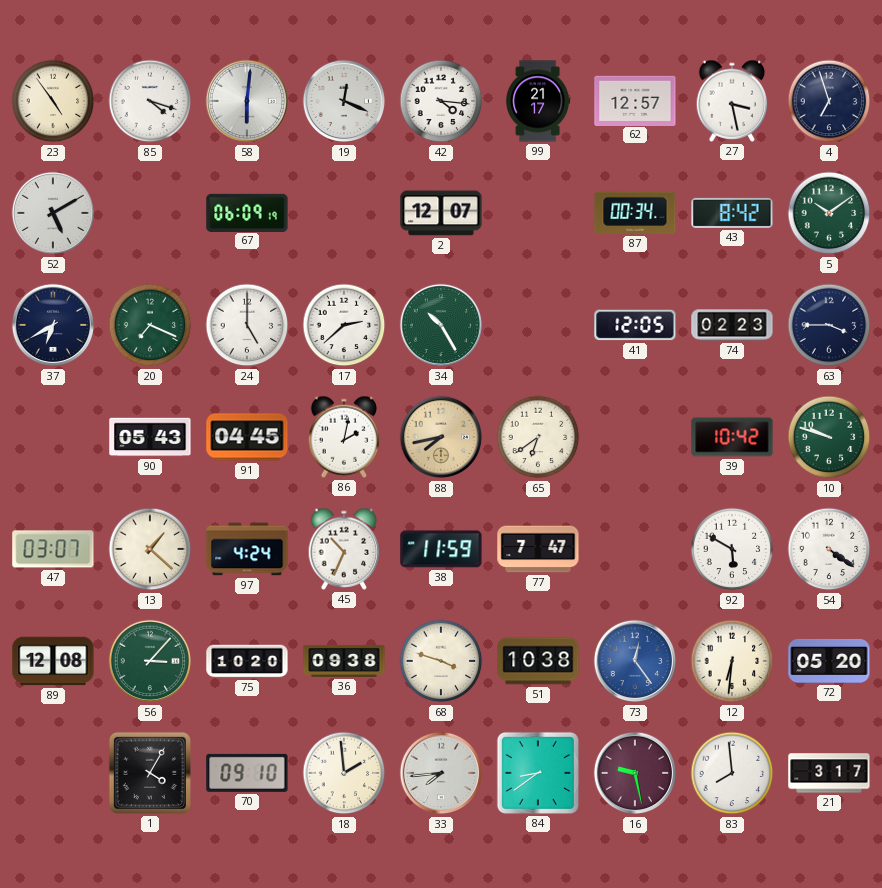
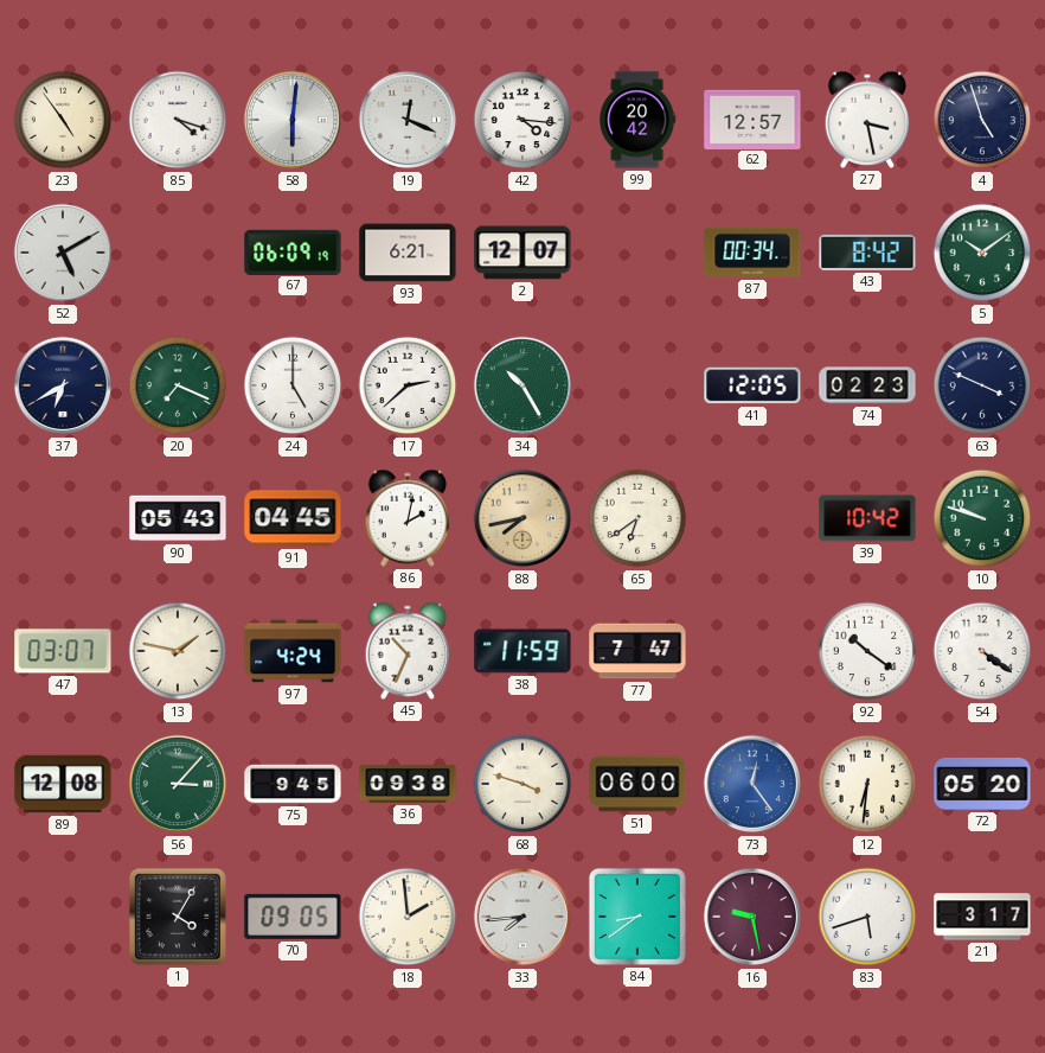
99: 21:17 -> 20:42 (637, 120)
4: 6:57 -> 4:57 (982, 120)
93: none -> 6:21 (408, 253)
63: 3:45 -> 3:49 (982, 385)
13: 1:22 -> 1:47 (178, 651)
92: 5:50 -> 10:21 (867, 651)
75: 10:20 -> 9:45 (293, 784)
51: 10:38 -> 06:00 (637, 784)
70: 09:10 -> 09:05 (293, 917)
83: 7:59 -> 5:42 (867, 917)
